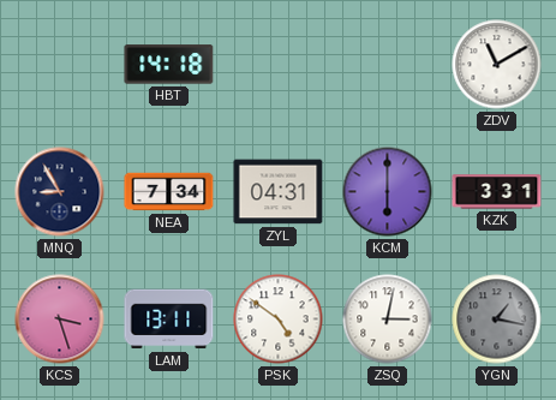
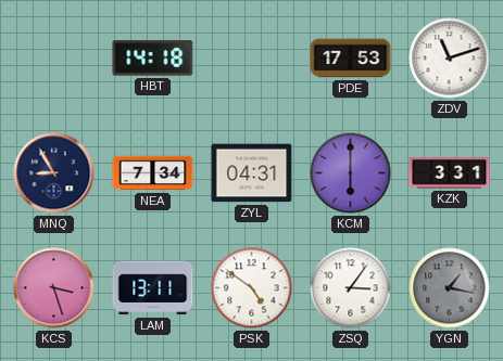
PDE: none -> 17:53 (351, 59)
ZDV: 11:10 -> 11:12 (450, 59)
ZSQ: 3:02 -> 3:06 (351, 288)
